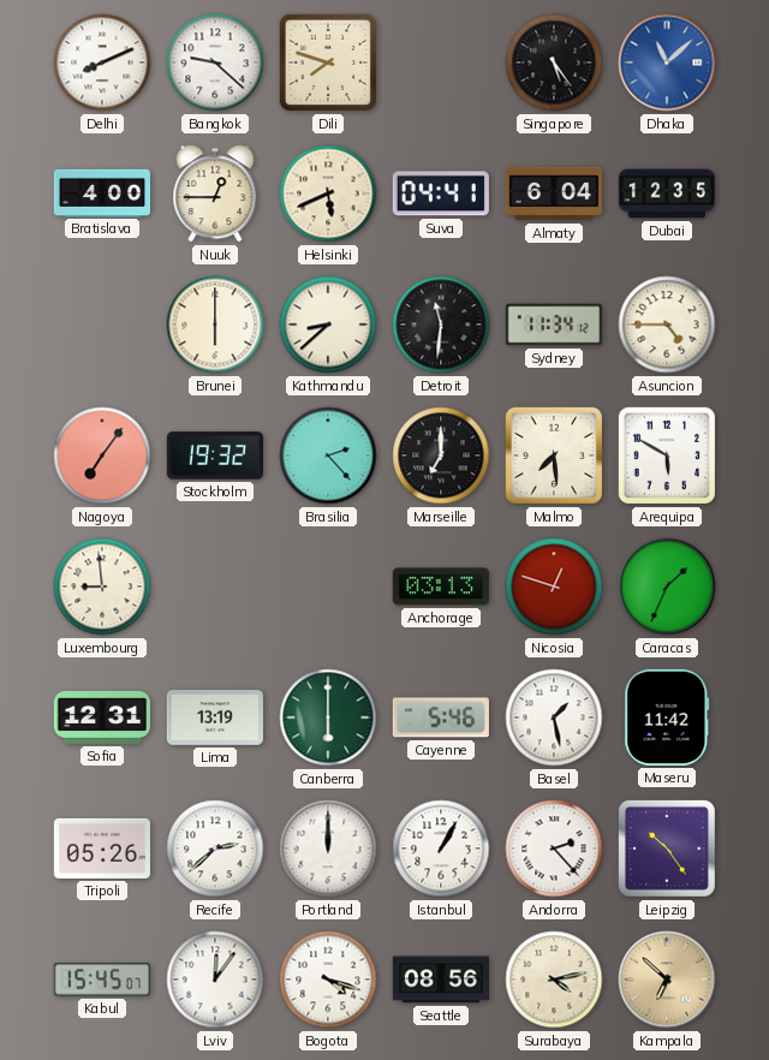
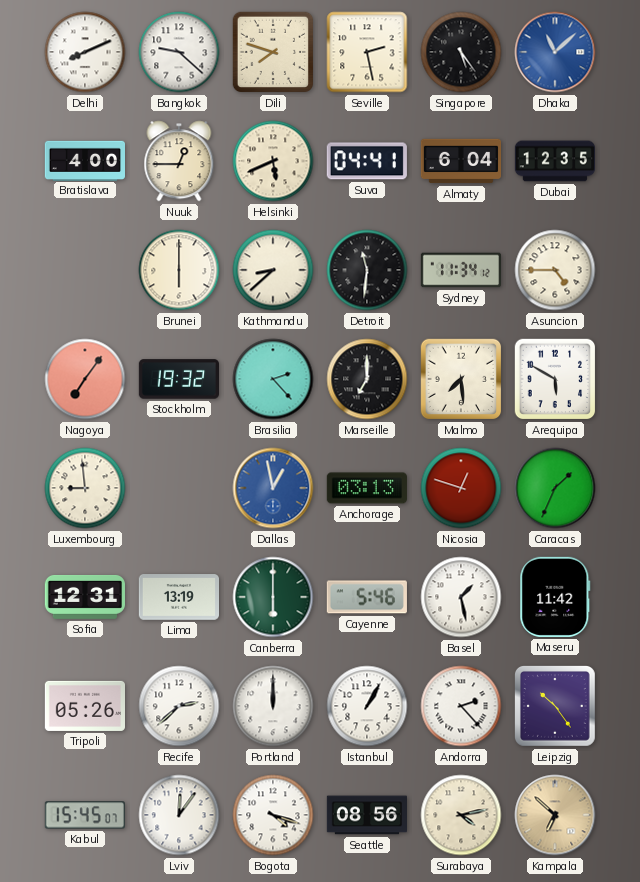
Seville: none -> 2:28 (367, 52)
Dallas: none -> 12:58 (273, 488)
